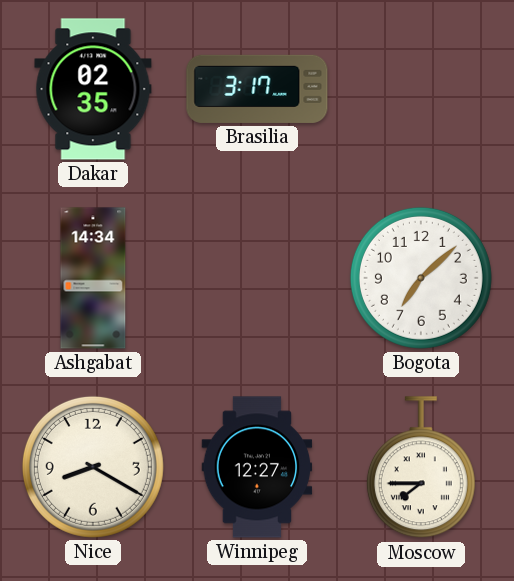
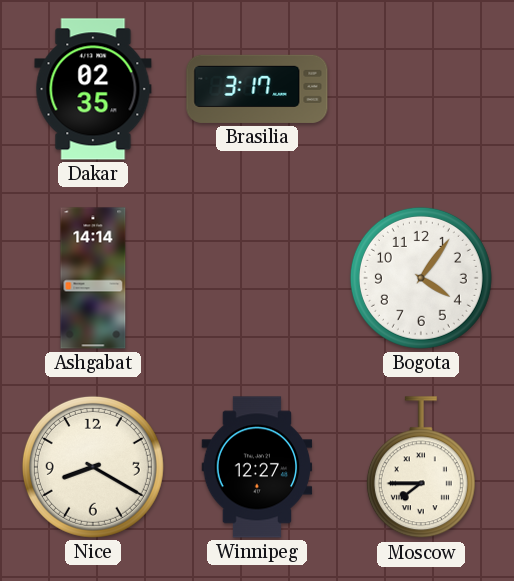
Ashgabat: 14:34 -> 14:14 (93, 278)
Bogota: 7:08 -> 4:06 (421, 278)
